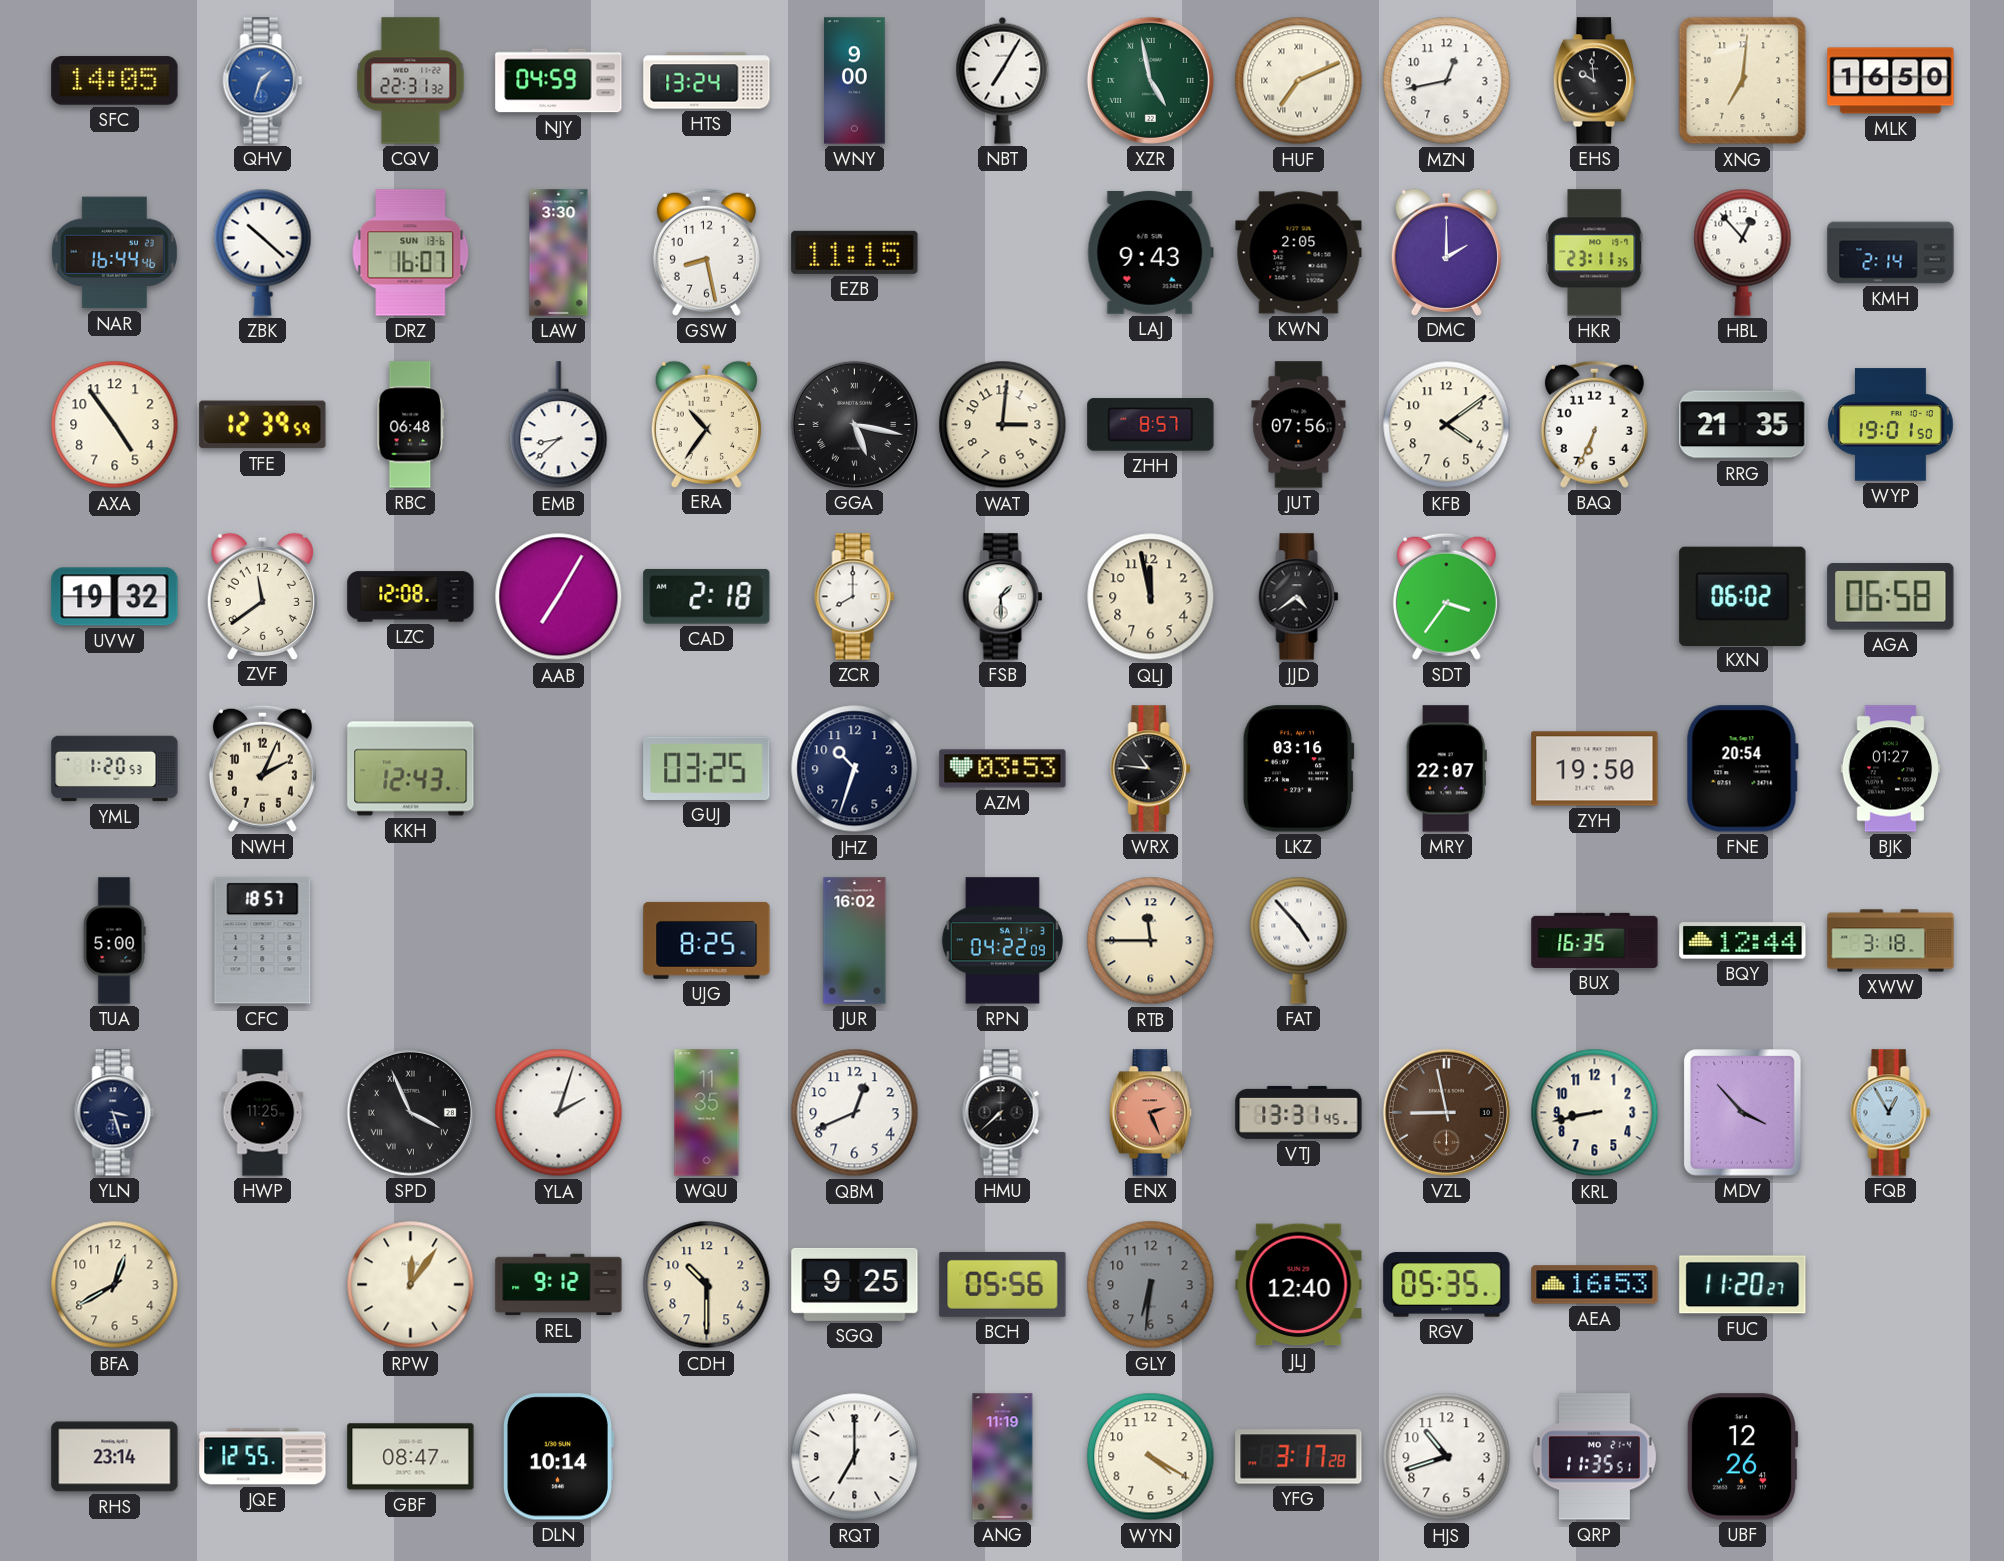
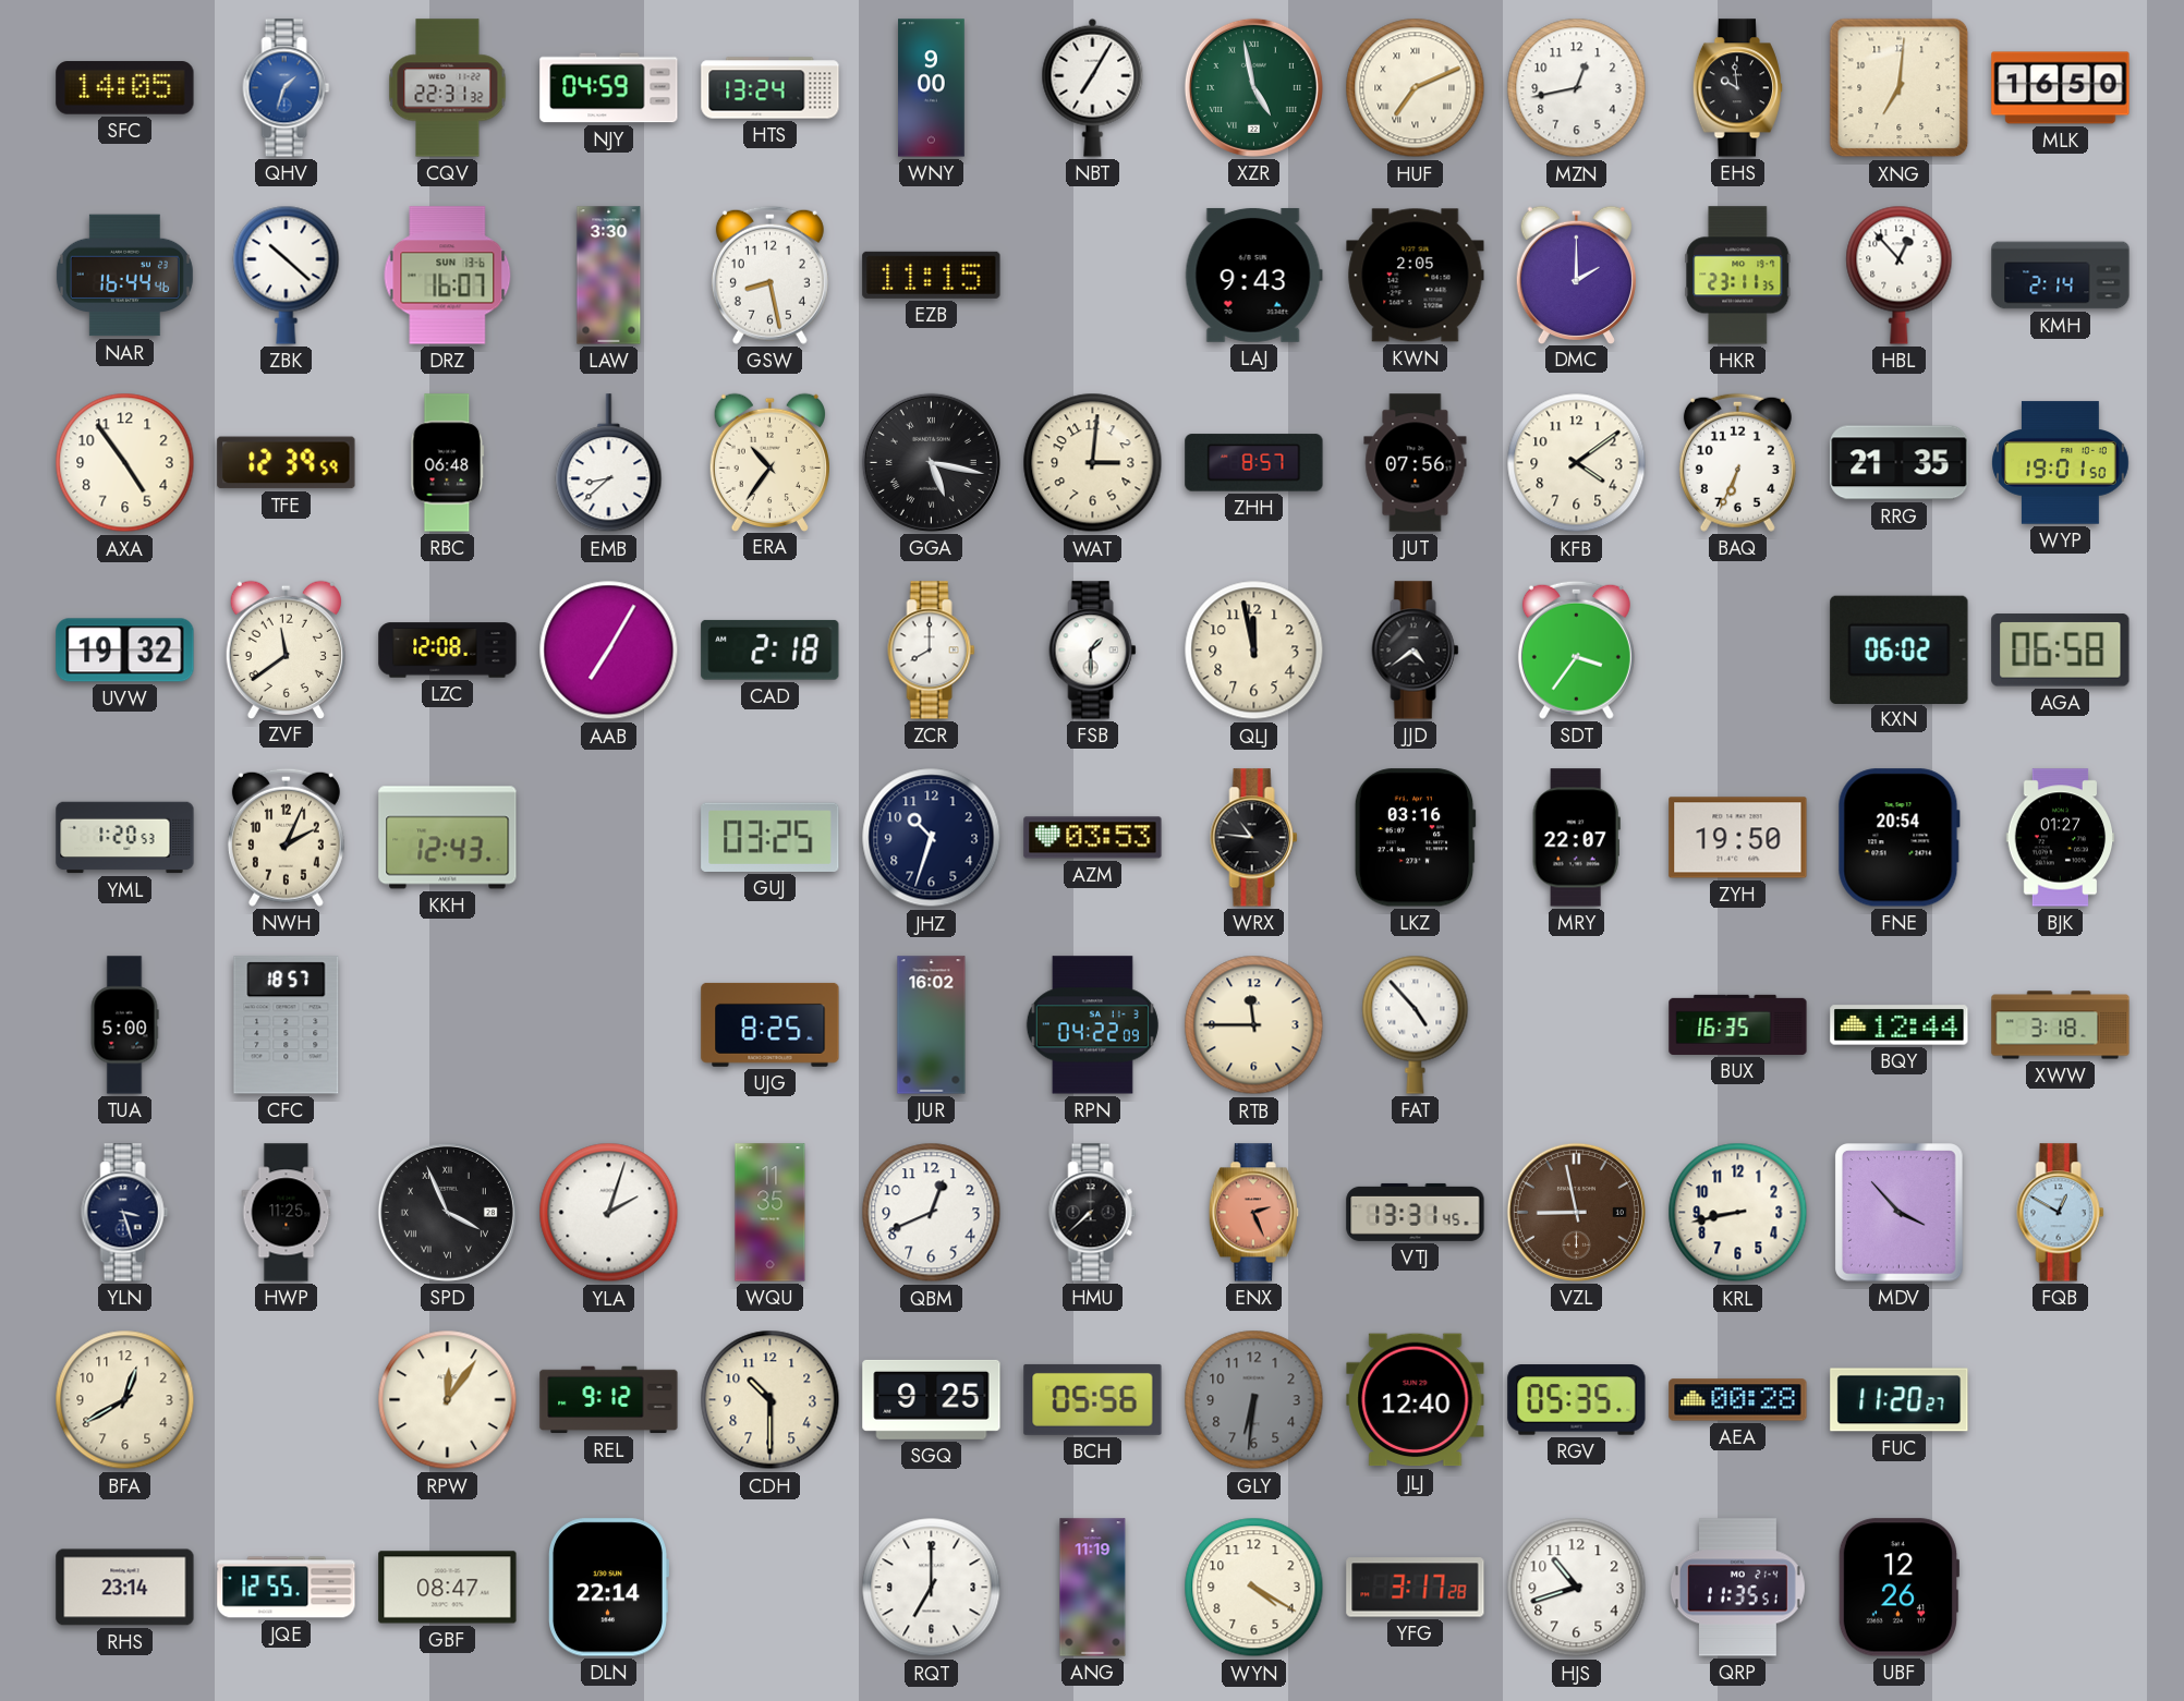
FQB: 12:55 -> 12:50 (2061, 1213)
AEA: 16:53 -> 00:28 (1738, 1400)
DLN: 10:14 -> 22:14 (609, 1588)
